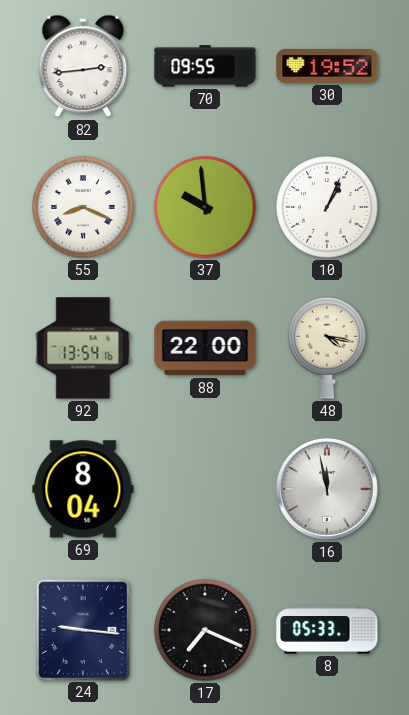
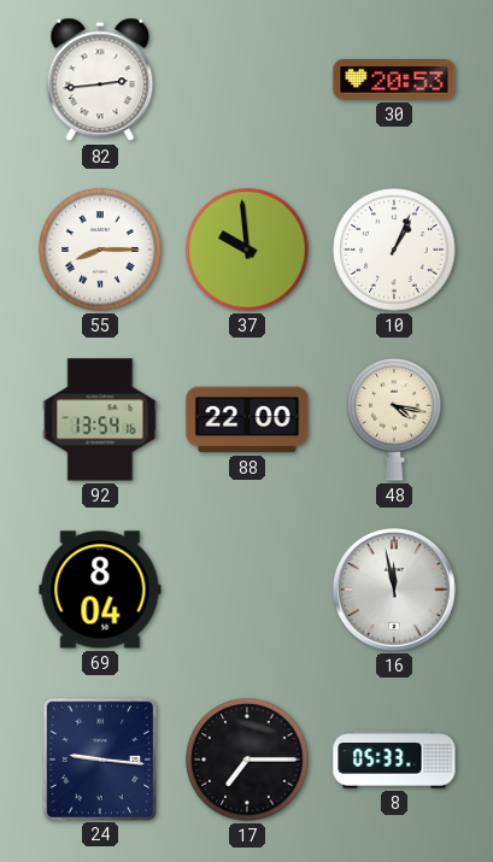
70: 09:55 -> none (205, 66)
30: 19:52 -> 20:53 (394, 80)
55: 8:19 -> 8:15 (100, 250)
17: 7:19 -> 7:15 (247, 760)
